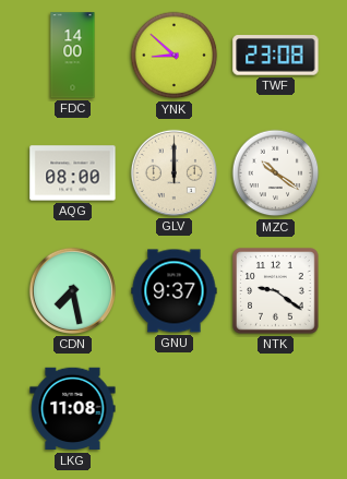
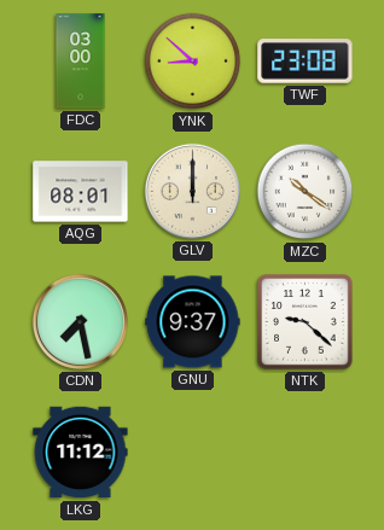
FDC: 14:00 -> 03:00 (81, 62)
AQG: 08:00 -> 08:01 (81, 192)
NTK: 9:21 -> 9:22 (306, 322)
LKG: 11:08 -> 11:12 (81, 453)
